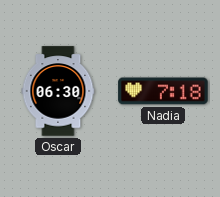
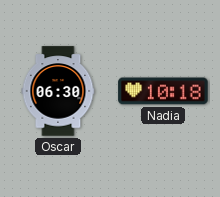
Nadia: 7:18 -> 10:18 (163, 91)
